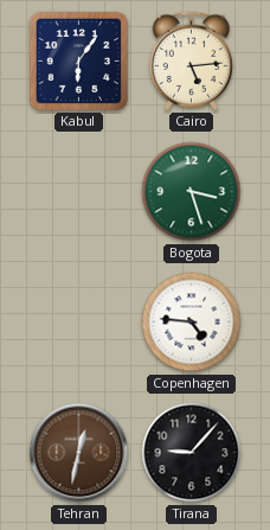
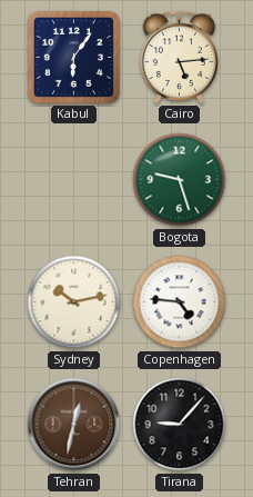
Bogota: 3:27 -> 9:27 (180, 180)
Sydney: none -> 10:13 (74, 302)
